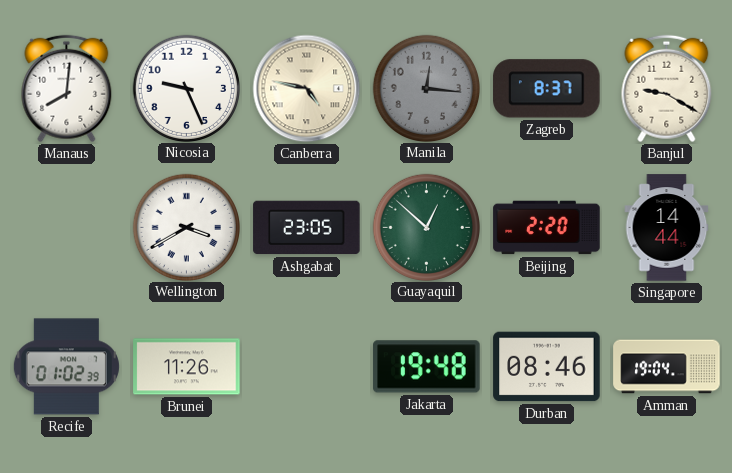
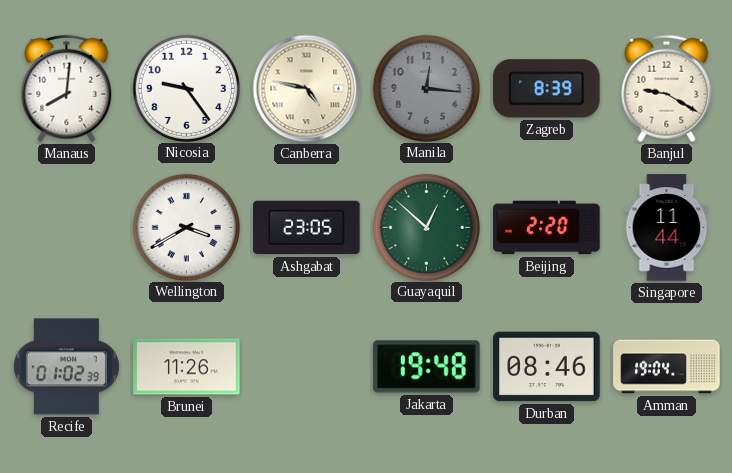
Nicosia: 9:26 -> 9:24 (186, 88)
Zagreb: 8:37 -> 8:39 (547, 89)
Singapore: 14:44 -> 11:44 (667, 228)
